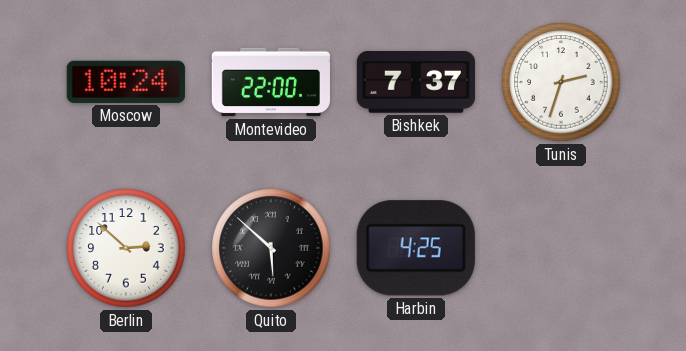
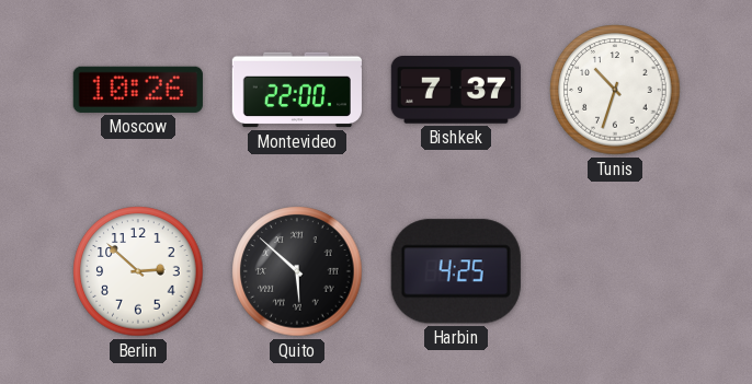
Moscow: 10:24 -> 10:26 (138, 90)
Tunis: 2:33 -> 10:33 (615, 90)
